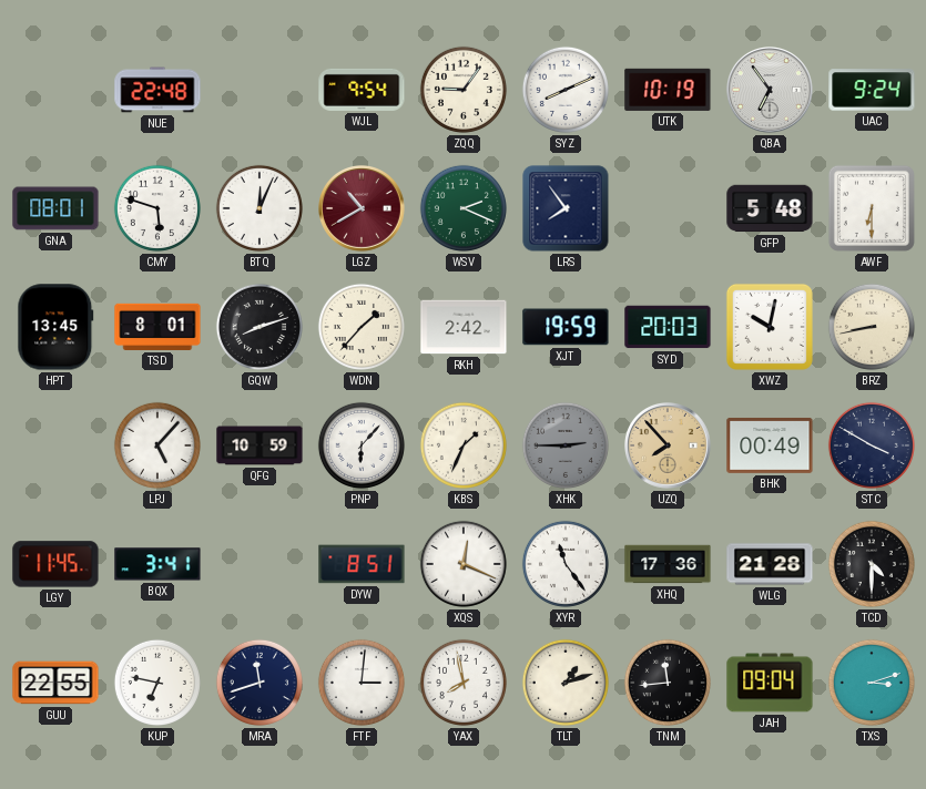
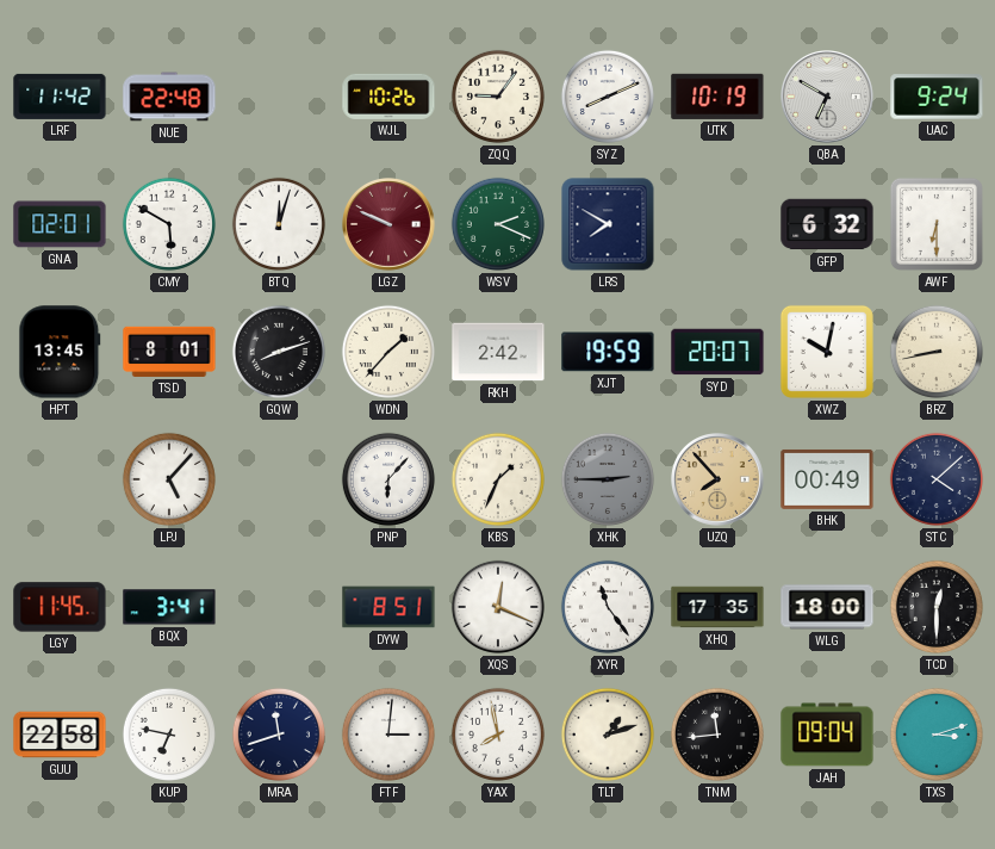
LRF: none -> 11:42 (60, 97)
WJL: 9:54 -> 10:26 (388, 97)
QBA: 6:54 -> 6:50 (828, 98)
GNA: 08:01 -> 02:01 (60, 224)
CMY: 5:48 -> 5:50 (169, 224)
BTQ: 12:04 -> 12:03 (279, 224)
LGZ: 10:40 -> 9:49 (390, 225)
LRS: 7:54 -> 7:50 (608, 224)
GFP: 5:48 -> 6:32 (827, 224)
SYD: 20:03 -> 20:07 (717, 352)
QFG: 10:59 -> none (260, 445)
STC: 3:50 -> 4:08 (937, 479)
XHQ: 17:36 -> 17:35 (717, 607)
WLG: 21:28 -> 18:00 (827, 607)
TCD: 4:30 -> 12:30 (937, 607)
GUU: 22:55 -> 22:58 (60, 735)
